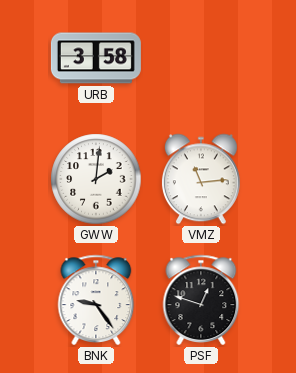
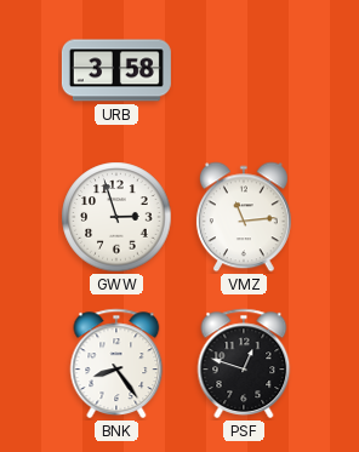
GWW: 2:01 -> 2:57 (116, 217)
BNK: 9:24 -> 8:24 (116, 364)
